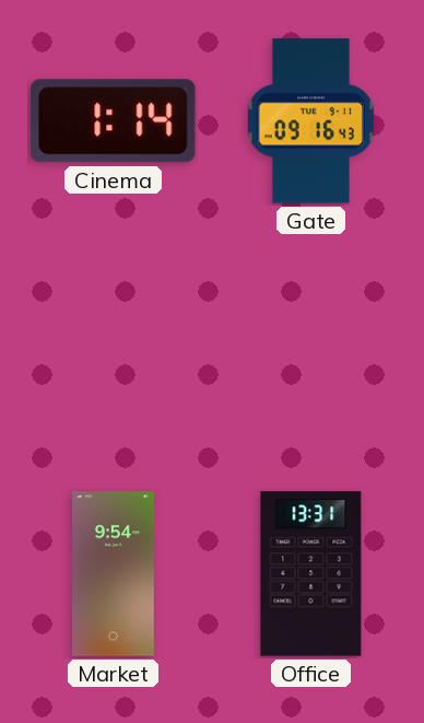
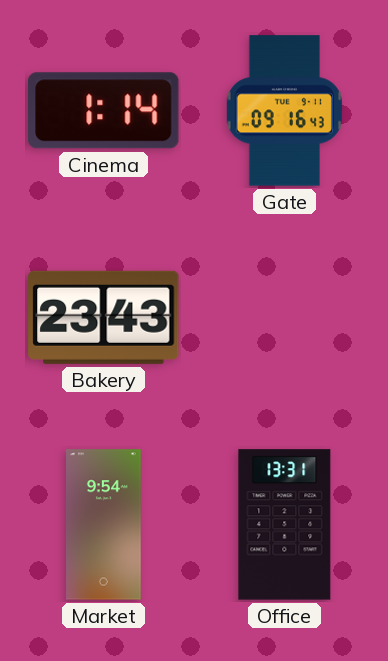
Bakery: none -> 23:43 (104, 317)
